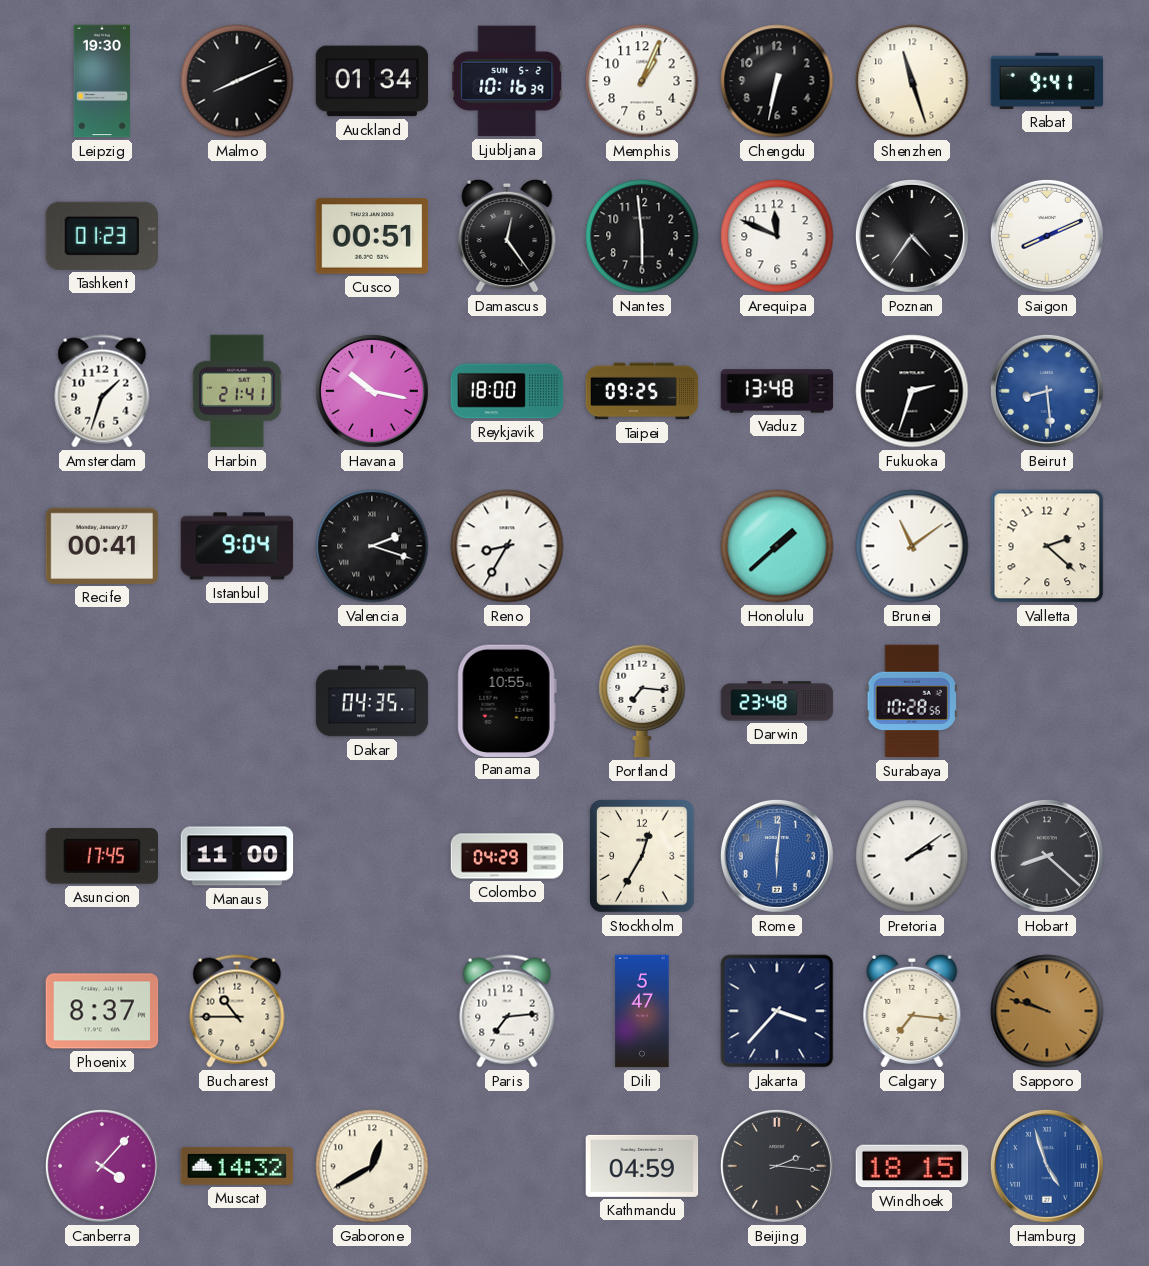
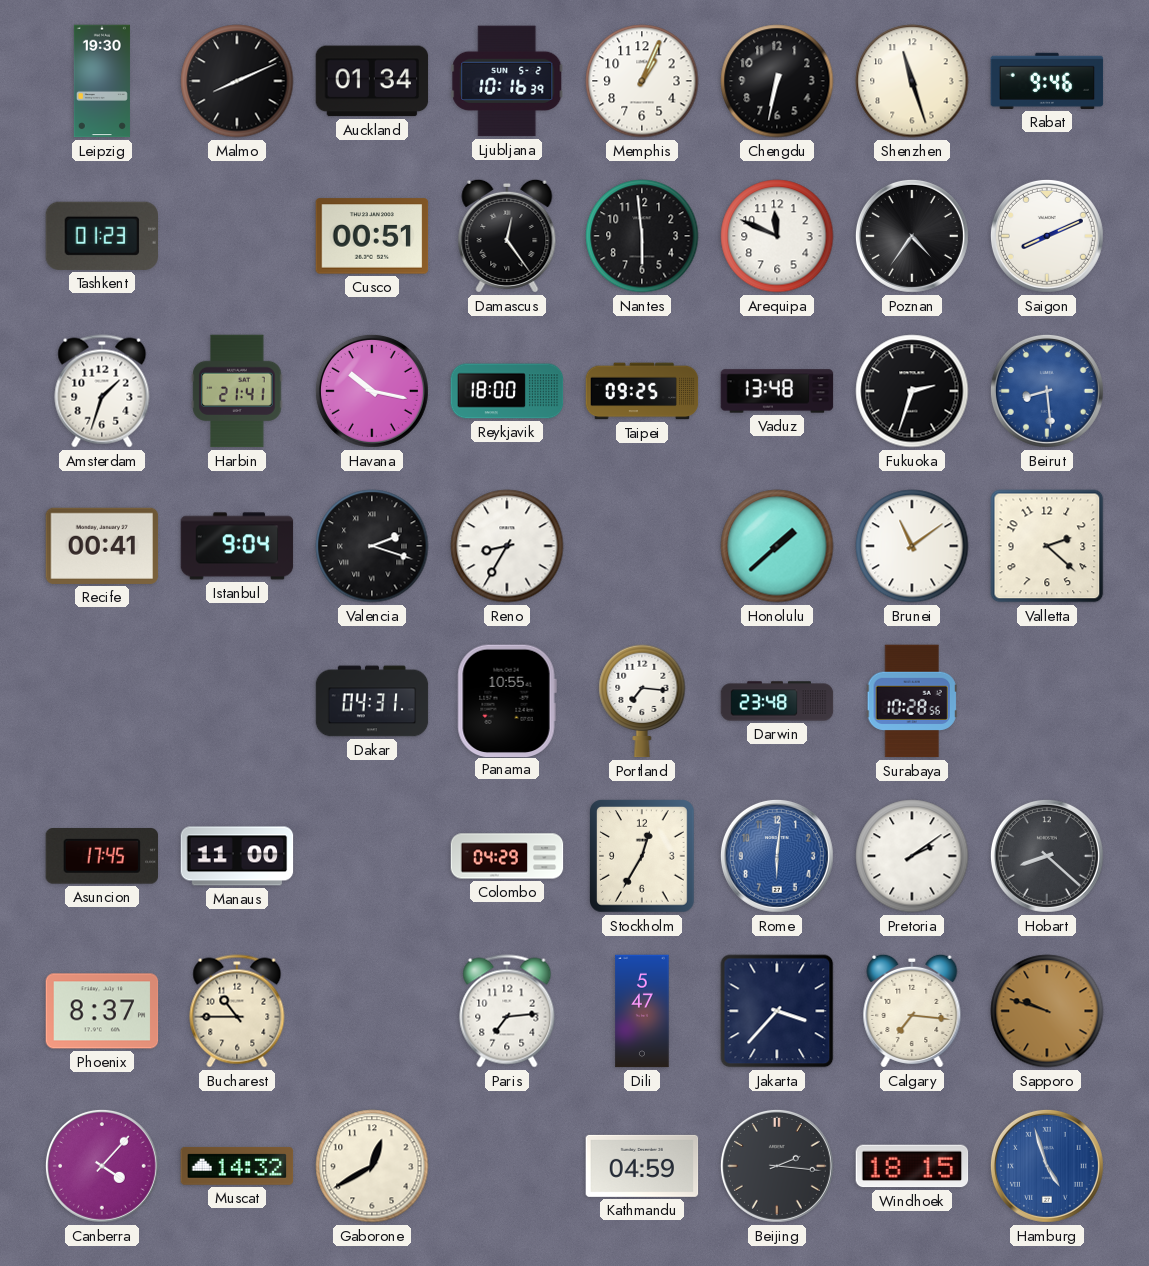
Rabat: 9:41 -> 9:46 (1047, 81)
Dakar: 04:35 -> 04:31 (372, 701)
